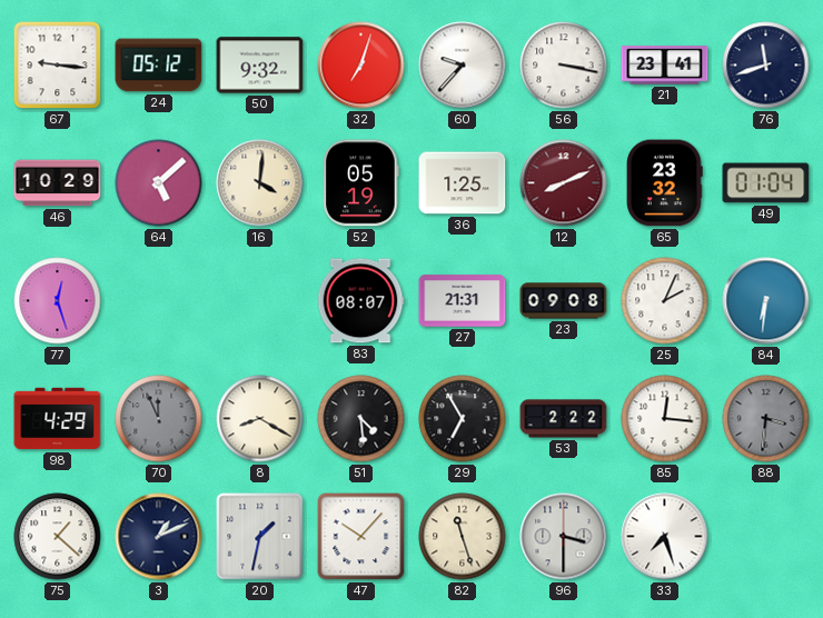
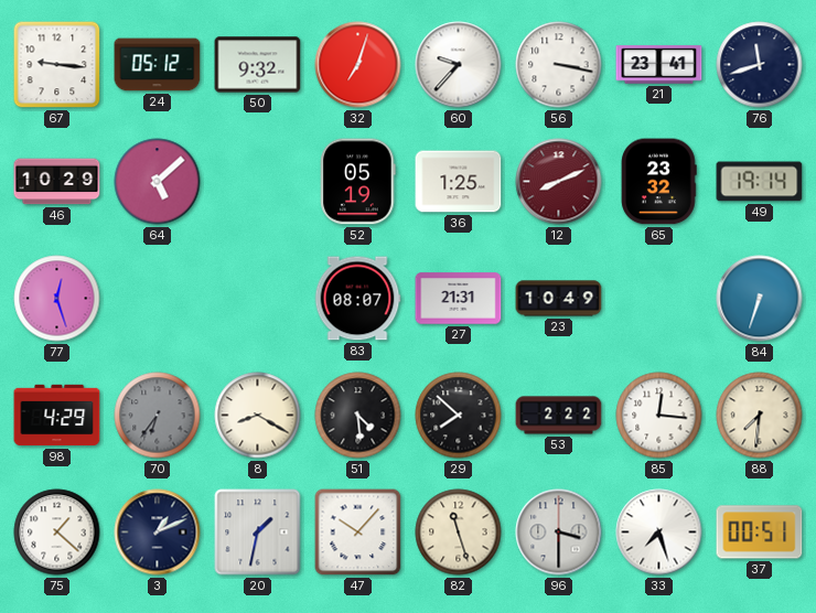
16: 4:01 -> none (260, 183)
49: 01:04 -> 19:14 (760, 182)
23: 09:08 -> 10:49 (559, 299)
25: 2:04 -> none (665, 301)
84: 6:31 -> 6:33 (760, 299)
70: 11:56 -> 6:36 (158, 416)
29: 6:55 -> 7:52 (459, 416)
88: 3:31 -> 7:31 (760, 416)
88 dial: grey -> cream (760, 416)
37: none -> 00:51 (760, 533)
